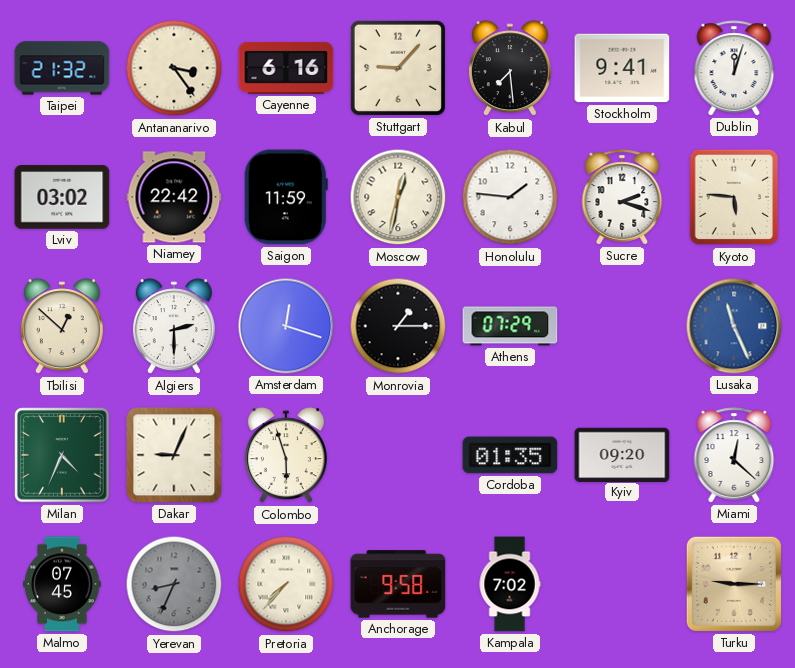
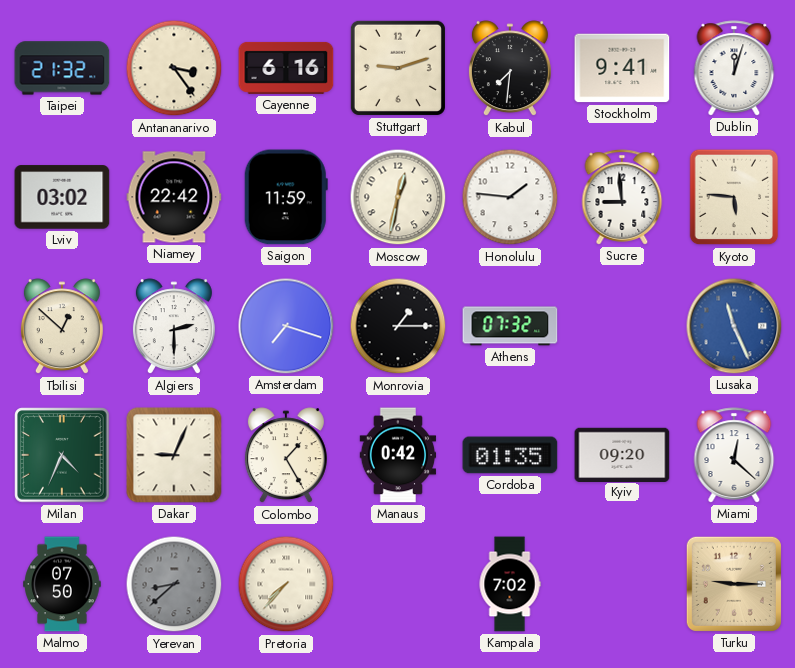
Stuttgart: 9:07 -> 9:12 (398, 68)
Kabul: 7:29 -> 7:31 (510, 69)
Sucre: 2:18 -> 8:59 (622, 197)
Amsterdam: 12:18 -> 7:18 (286, 326)
Athens: 07:29 -> 07:32 (510, 326)
Colombo: 5:57 -> 1:25 (286, 456)
Manaus: none -> 0:42 (398, 455)
Malmo: 07:45 -> 07:50 (62, 584)
Yerevan: 8:34 -> 8:38 (174, 584)
Anchorage: 9:58 -> none (398, 584)
